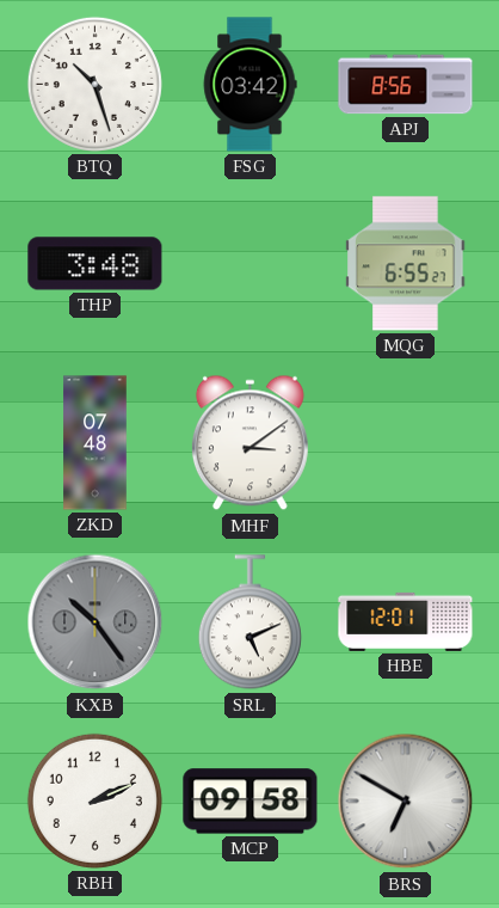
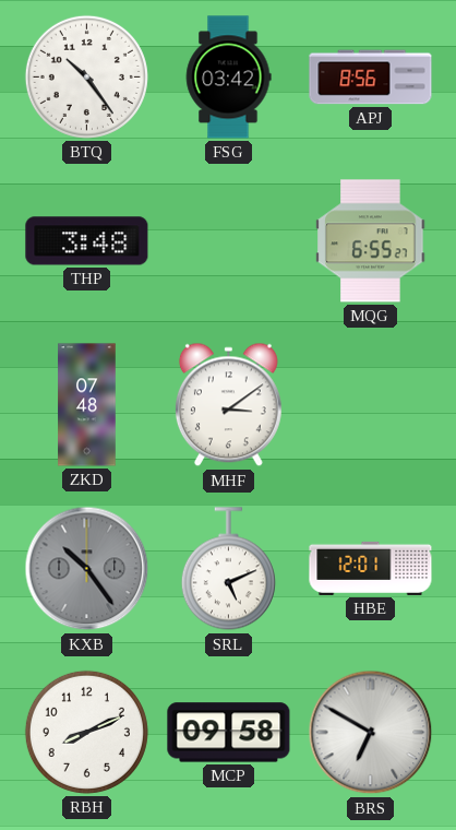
BTQ: 10:27 -> 10:24 (86, 76)
RBH: 2:11 -> 8:11 (86, 732)
